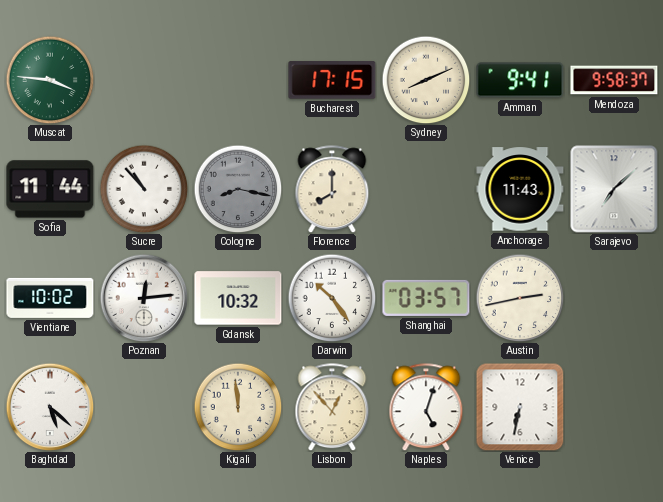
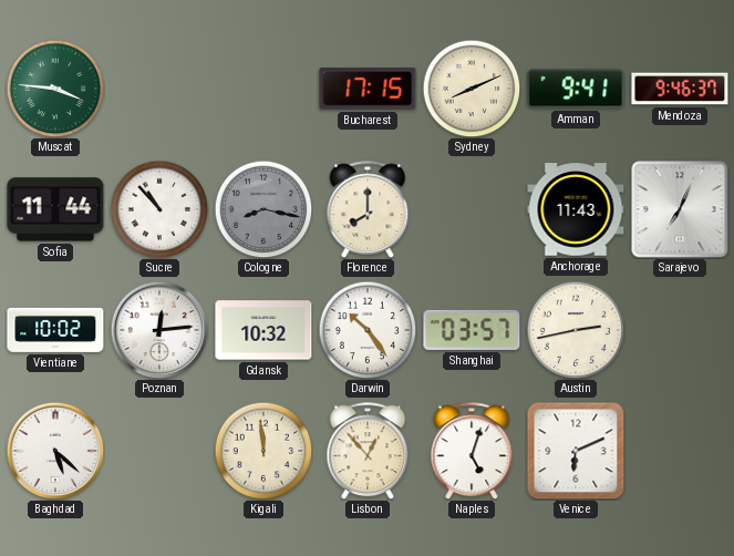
Mendoza: 9:58 -> 9:46 (680, 89)
Sarajevo: 7:08 -> 7:04 (680, 209)
Venice: 6:32 -> 6:11 (576, 451)
